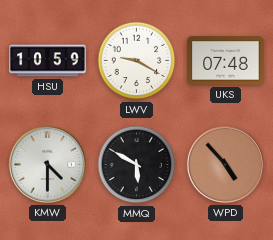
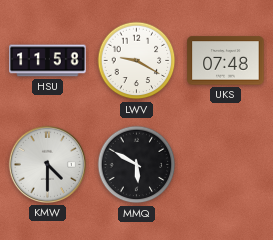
HSU: 10:59 -> 11:58 (48, 61)
WPD: 4:53 -> none (225, 164)
